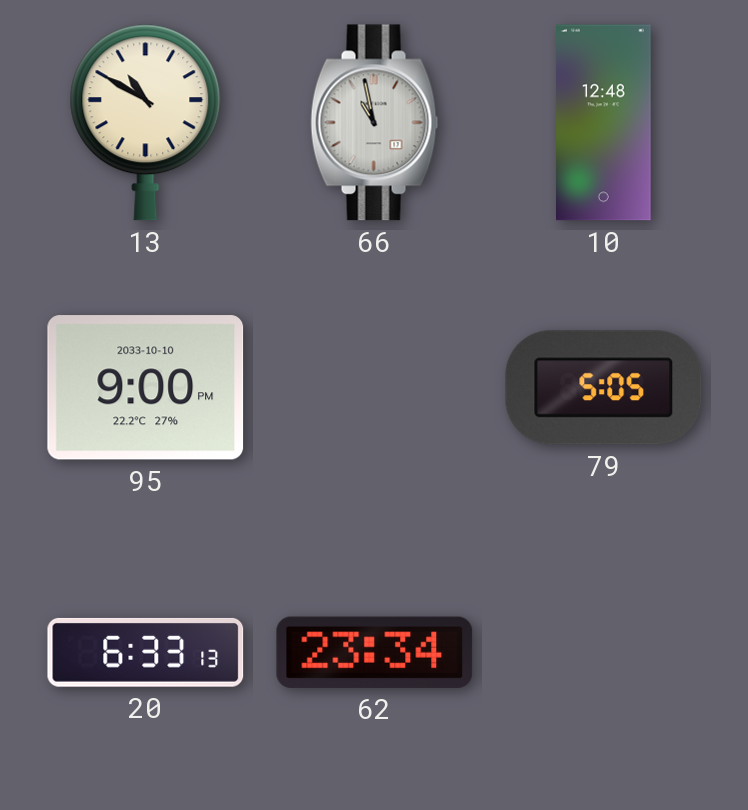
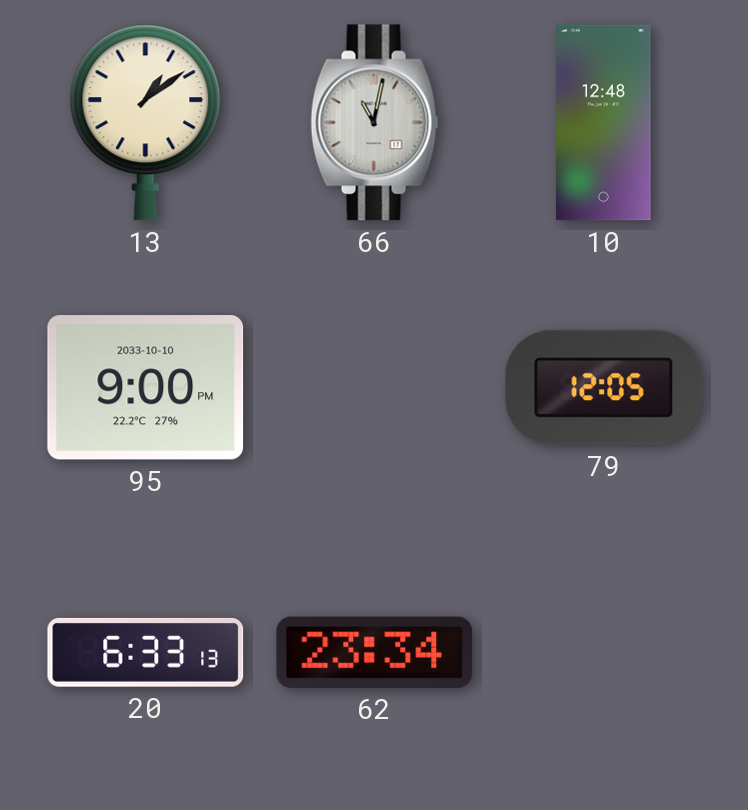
13: 10:50 -> 1:09 (146, 123)
66: 10:58 -> 11:02 (375, 123)
79: 5:05 -> 12:05 (604, 388)
